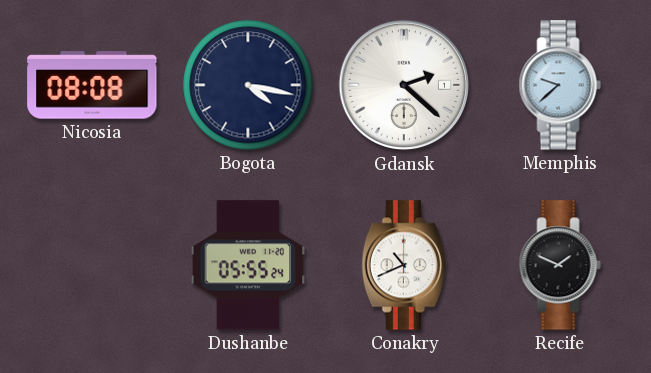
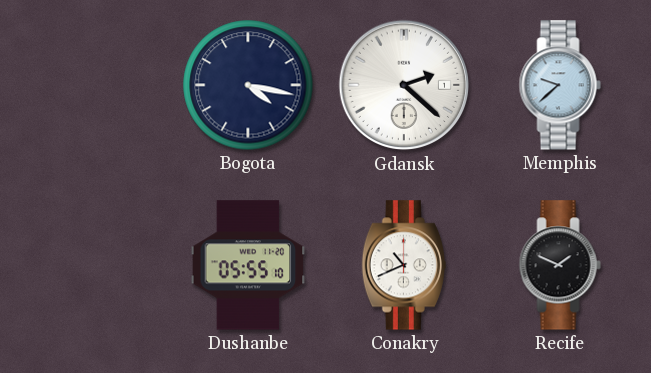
Nicosia: 08:08 -> none (92, 85)
Dushanbe: 05:55:24 -> 05:55:10 (248, 265)
